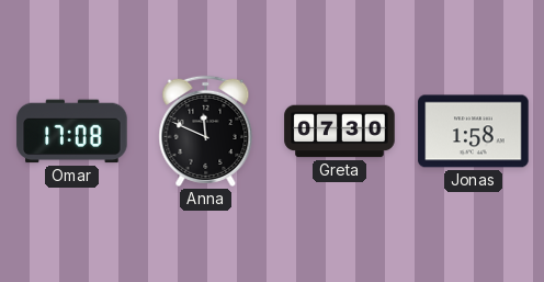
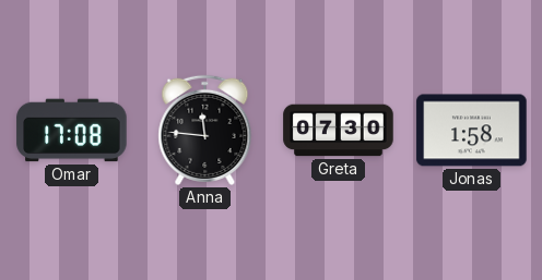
Anna: 11:49 -> 11:46 (205, 130)
